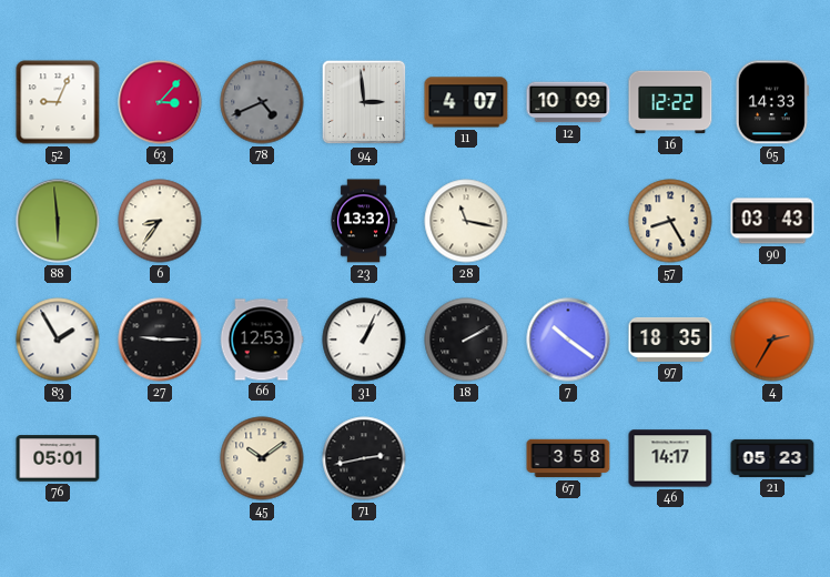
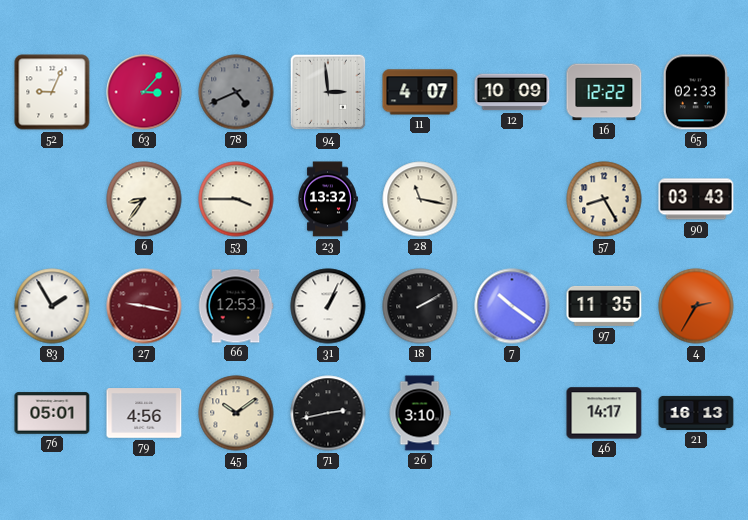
65: 14:33 -> 02:33 (696, 92)
88: 5:59 -> none (58, 221)
53: none -> 3:45 (236, 199)
27: 9:15 -> 9:17 (144, 306)
27 dial: black -> burgundy (144, 306)
97: 18:35 -> 11:35 (604, 306)
79: none -> 4:56 (144, 413)
26: none -> 3:10 (420, 413)
67: 3:58 -> none (568, 458)
21: 05:23 -> 16:13 (696, 413)
